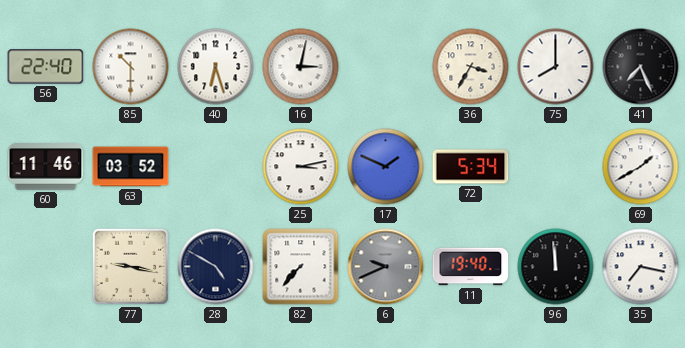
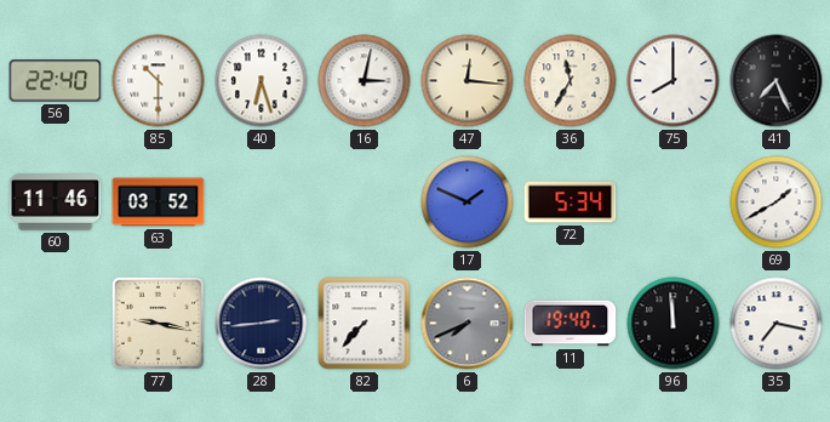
47: none -> 12:16 (468, 81)
36: 3:35 -> 11:35 (571, 81)
25: 3:13 -> none (301, 167)
28: 4:50 -> 2:44 (262, 324)
6: 9:41 -> 7:41 (468, 324)
